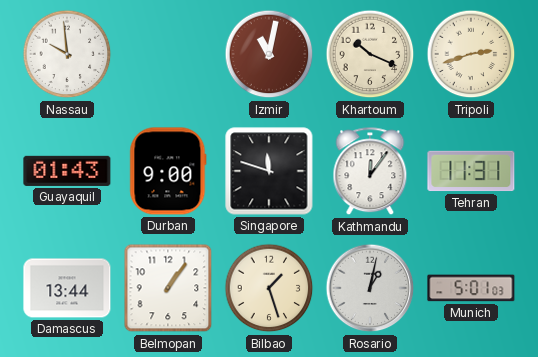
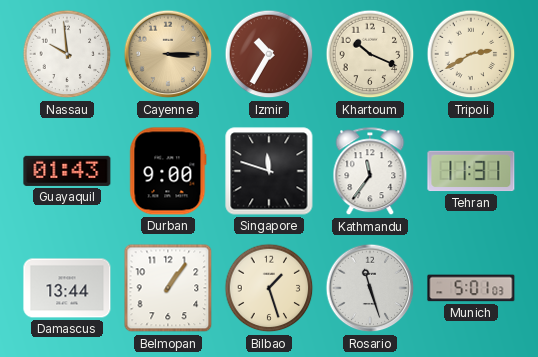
Cayenne: none -> 3:15 (168, 54)
Izmir: 11:02 -> 10:35 (269, 54)
Tripoli: 2:42 -> 2:40 (471, 54)
Kathmandu: 12:06 -> 11:36 (370, 172)
Rosario: 1:02 -> 11:27 (370, 288)
